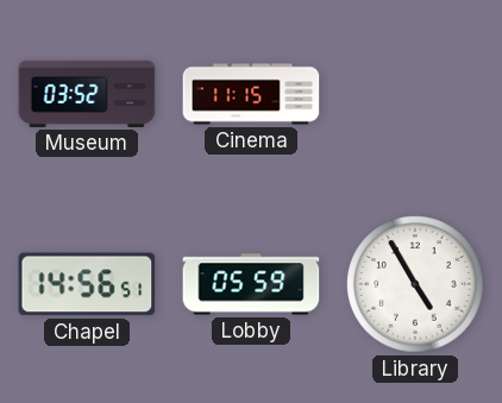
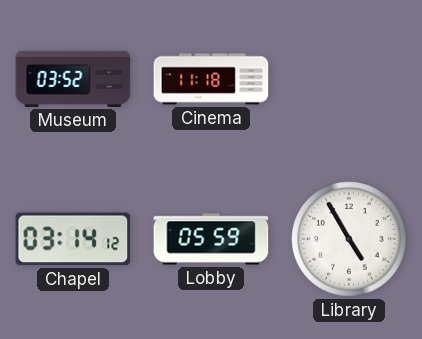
Cinema: 11:15 -> 11:18 (211, 79)
Chapel: 14:56 -> 03:14 (73, 239)
